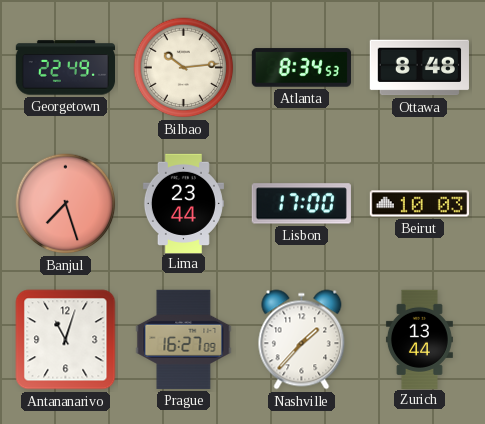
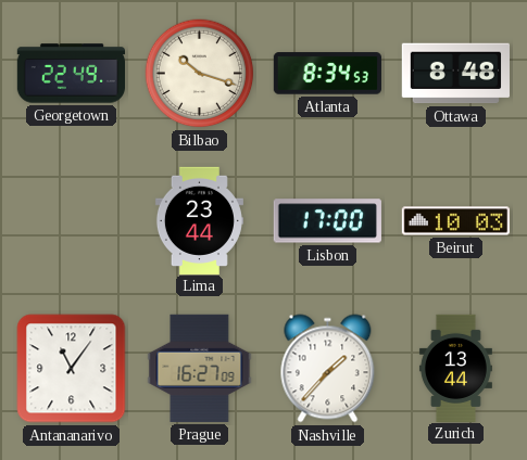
Bilbao: 10:14 -> 10:18 (200, 74)
Banjul: 7:27 -> none (66, 204)
Antananarivo: 11:03 -> 11:06 (72, 369)
